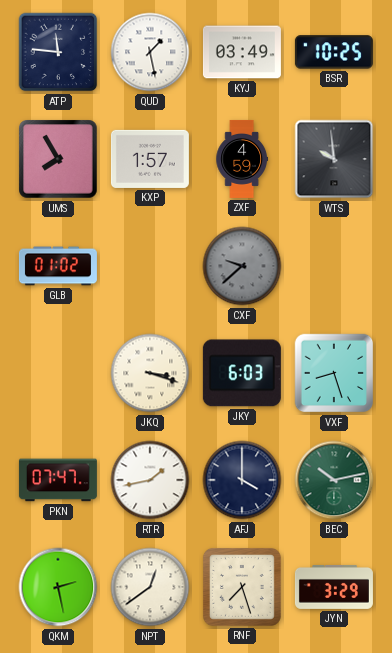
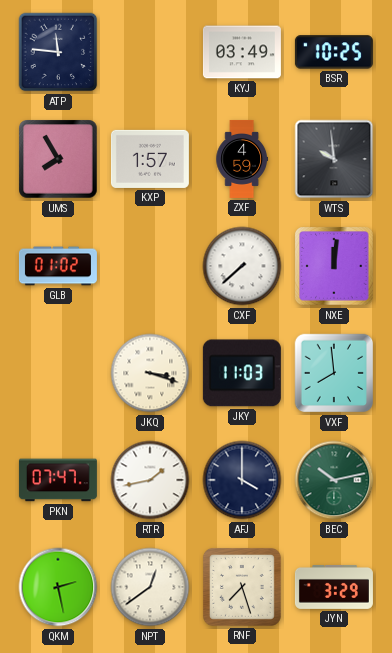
QUD: 1:28 -> none (150, 52)
CXF: 9:38 -> 7:38 (242, 266)
CXF dial: grey -> white (242, 266)
NXE: none -> 12:01 (334, 266)
JKY: 6:03 -> 11:03 (242, 373)
VXF: 8:27 -> 7:59 (334, 373)
